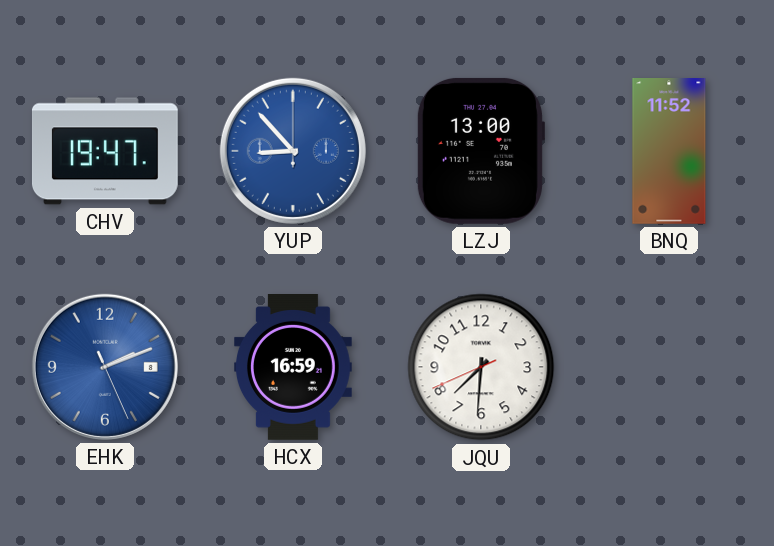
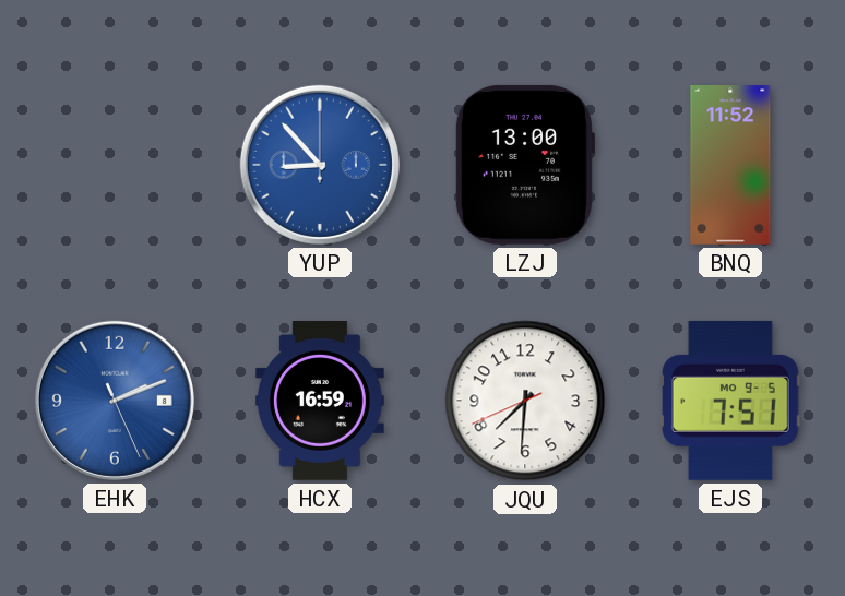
CHV: 19:47 -> none (105, 151)
EJS: none -> 7:51 (730, 401)
